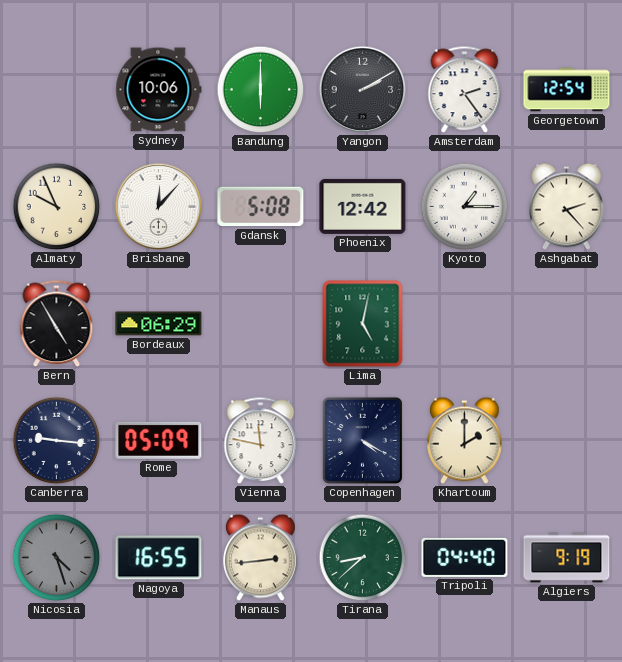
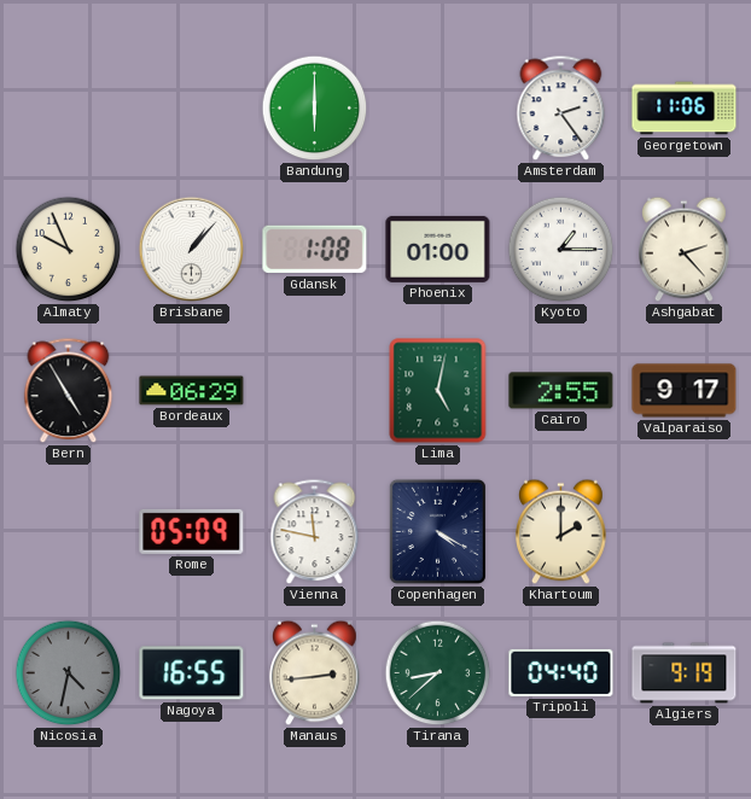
Sydney: 10:06 -> none (159, 90)
Yangon: 2:10 -> none (363, 90)
Georgetown: 12:54 -> 11:06 (685, 109)
Brisbane: 12:07 -> 1:07 (192, 250)
Gdansk: 5:08 -> 1:08 (315, 250)
Phoenix: 12:42 -> 01:00 (438, 249)
Cairo: none -> 2:55 (561, 391)
Valparaiso: none -> 9:17 (685, 391)
Canberra: 9:16 -> none (57, 441)
Nicosia: 4:27 -> 4:32 (69, 673)
